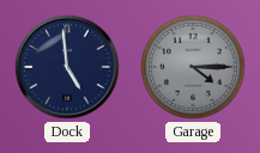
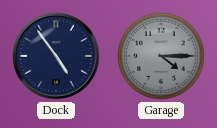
Dock: 4:59 -> 4:54 (56, 56)
